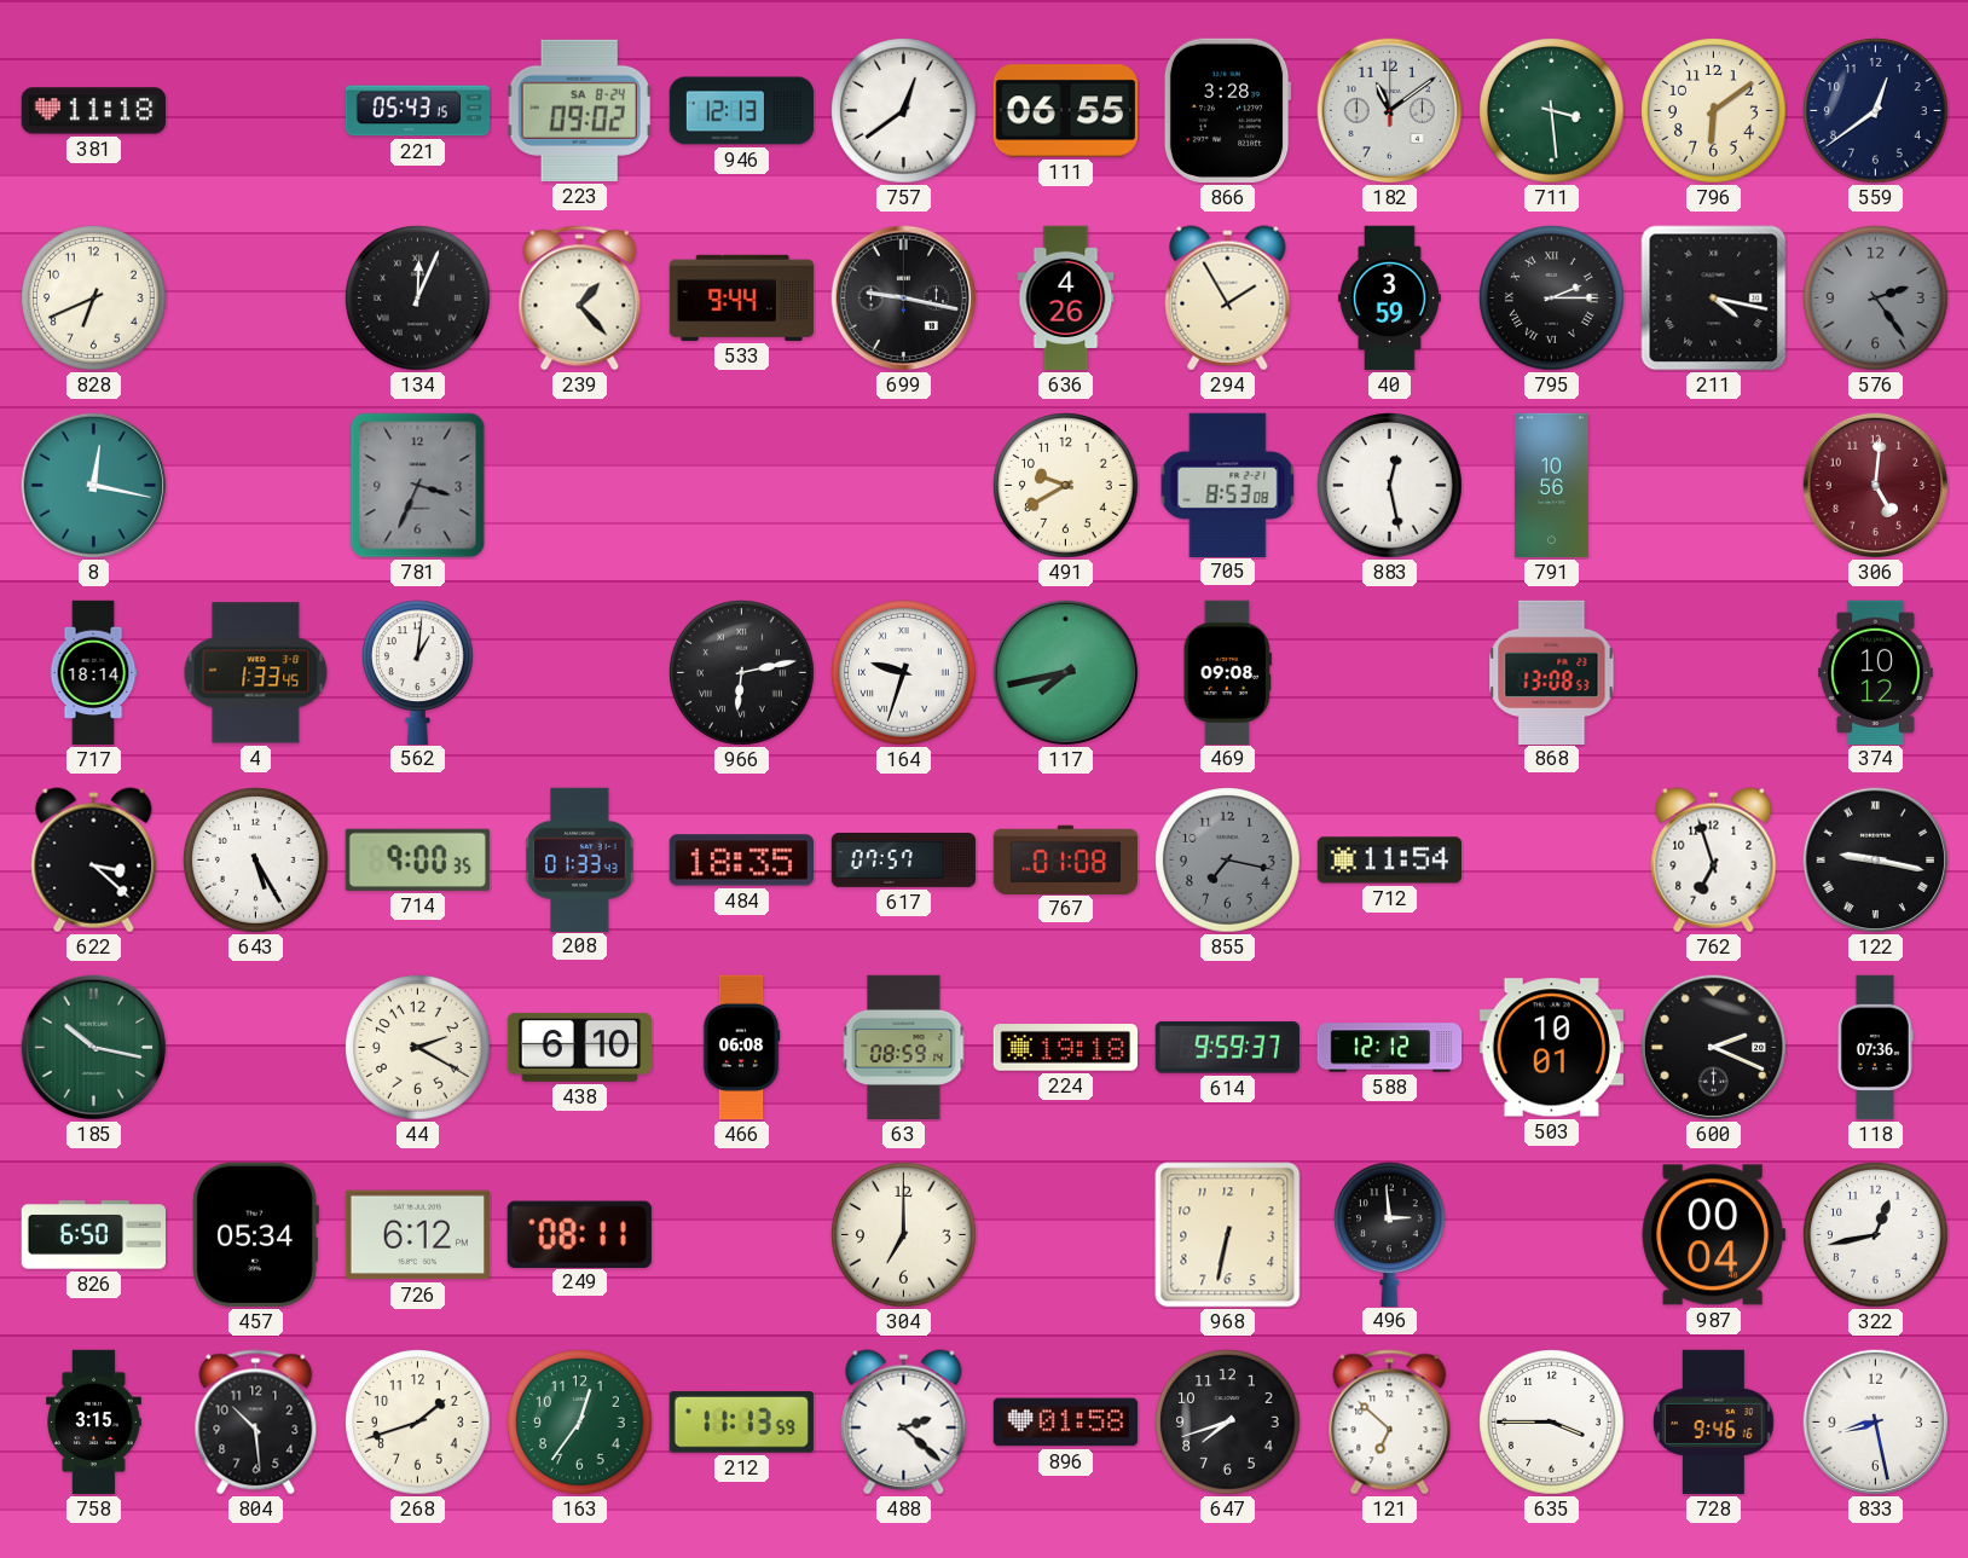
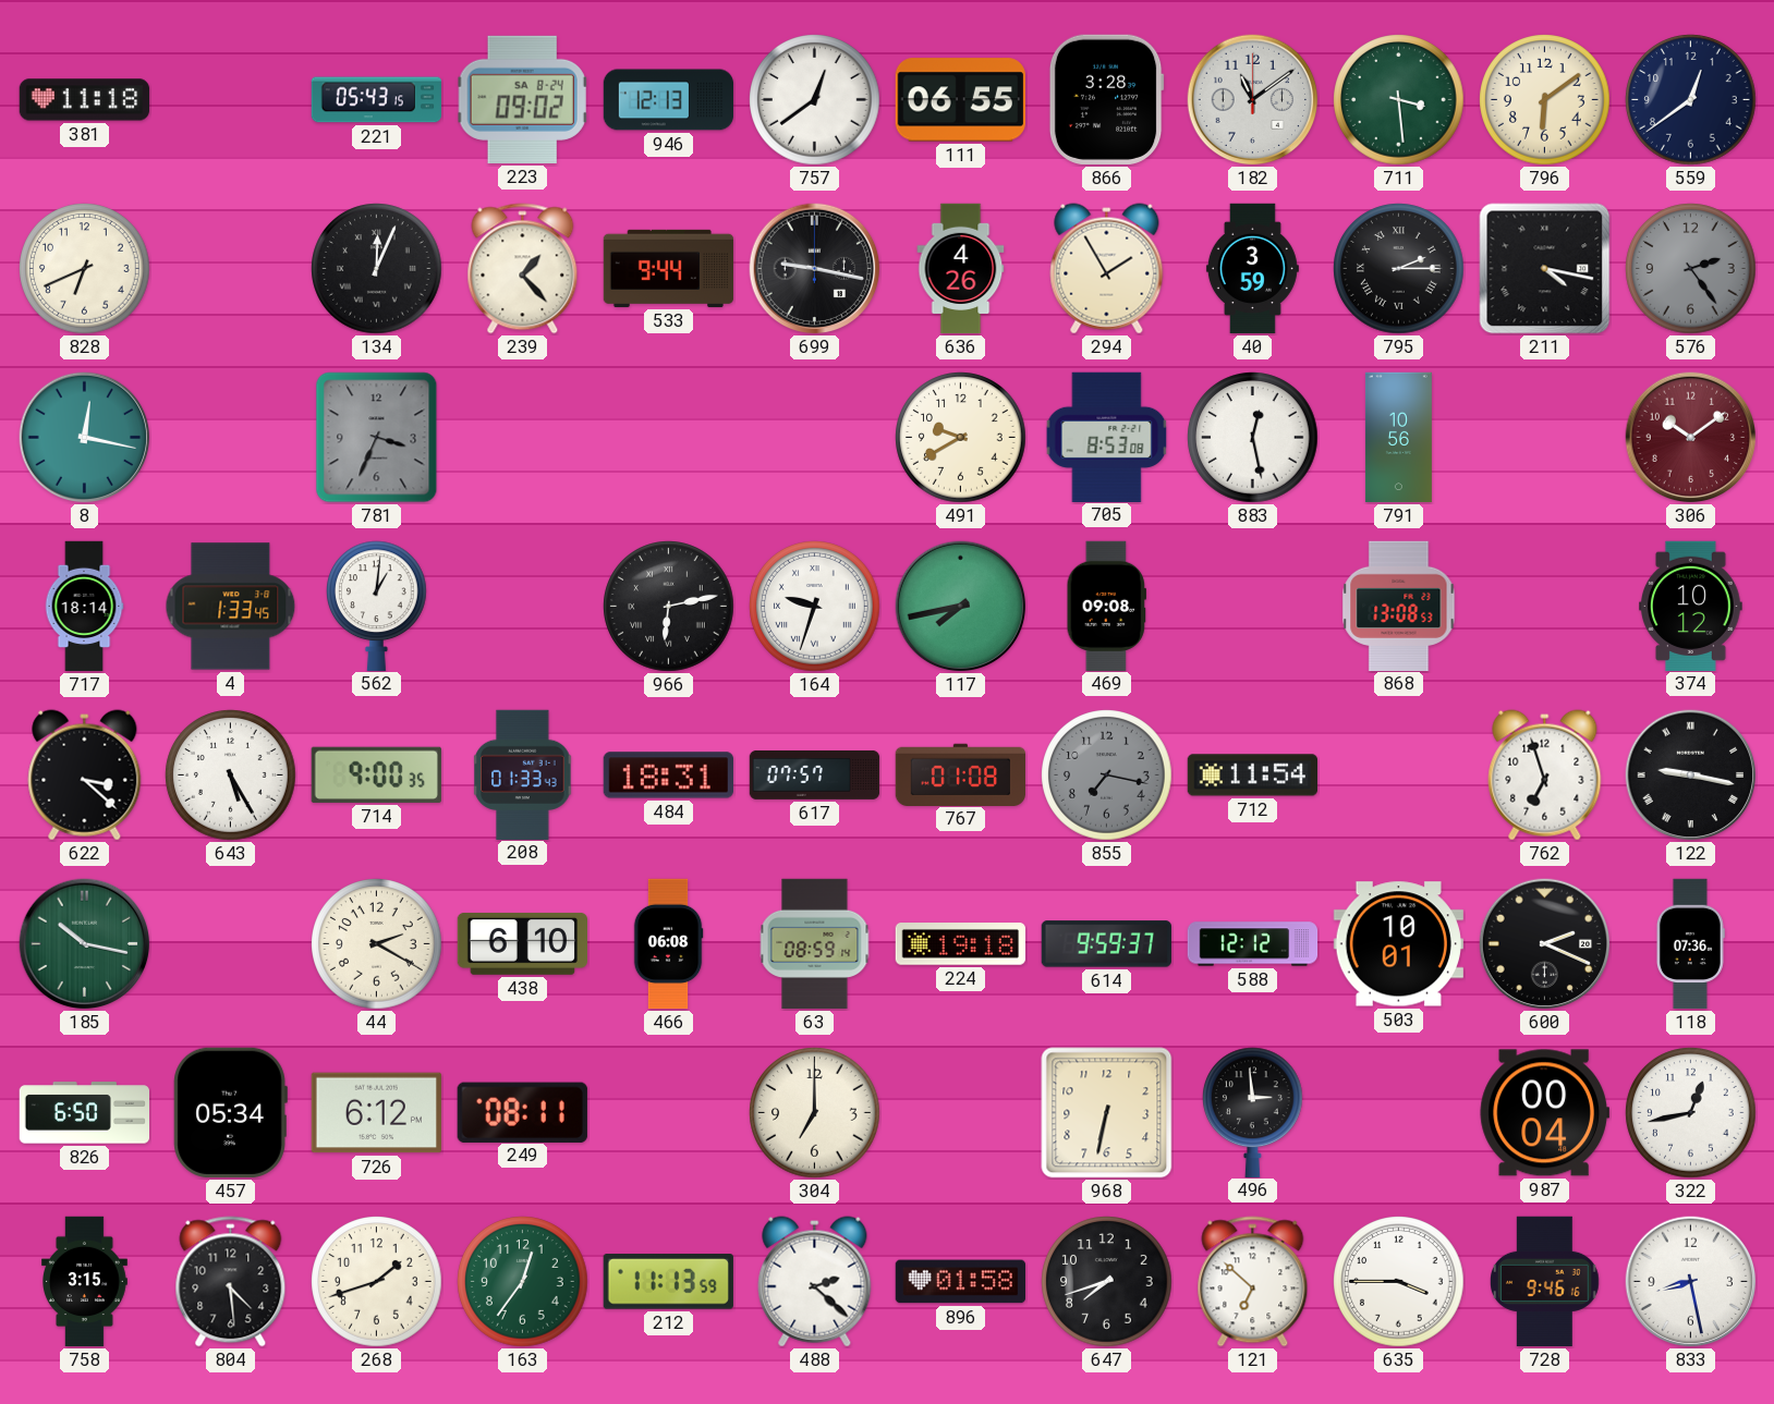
306: 5:01 -> 10:09 (1691, 438)
484: 18:35 -> 18:31 (668, 776)
804: 10:29 -> 4:29 (231, 1282)
